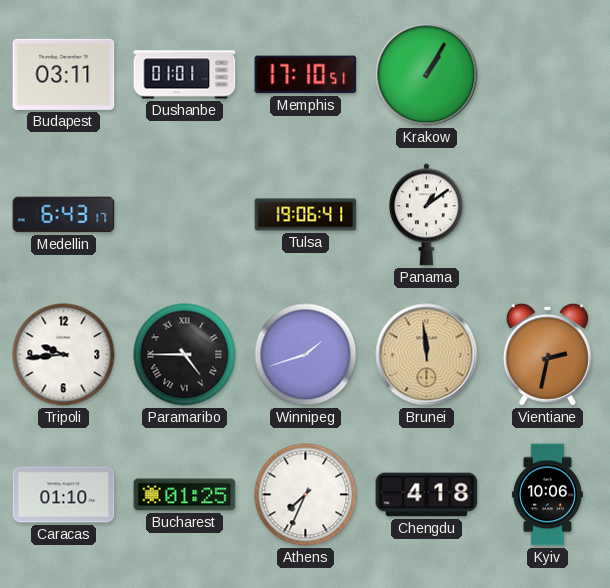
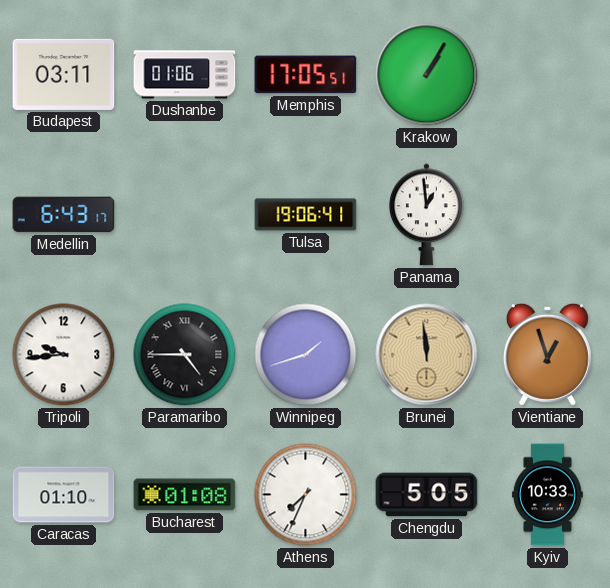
Dushanbe: 01:01 -> 01:06 (185, 75)
Memphis: 17:10 -> 17:05 (306, 75)
Panama: 1:09 -> 12:59 (427, 215)
Vientiane: 2:32 -> 12:57 (547, 354)
Bucharest: 01:25 -> 01:08 (185, 495)
Chengdu: 4:18 -> 5:05 (427, 495)
Kyiv: 10:06 -> 10:33 (547, 495)
